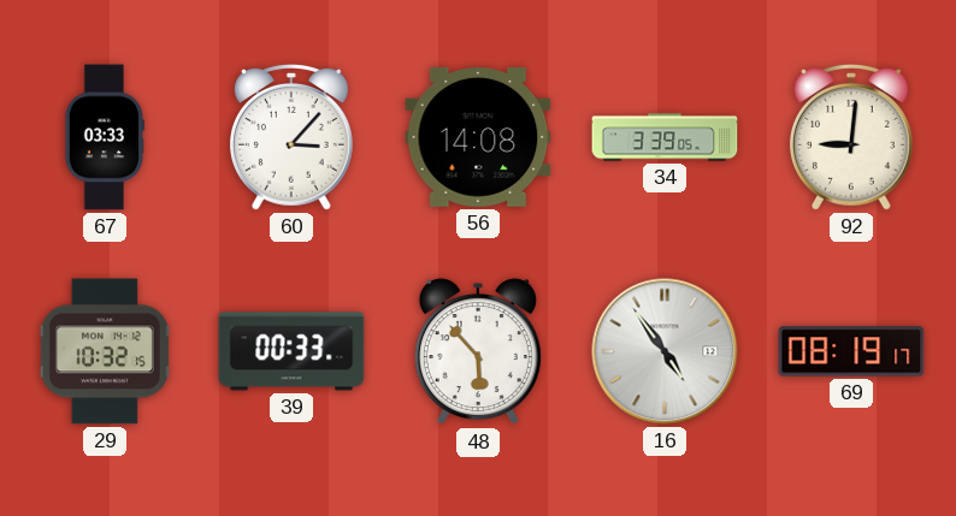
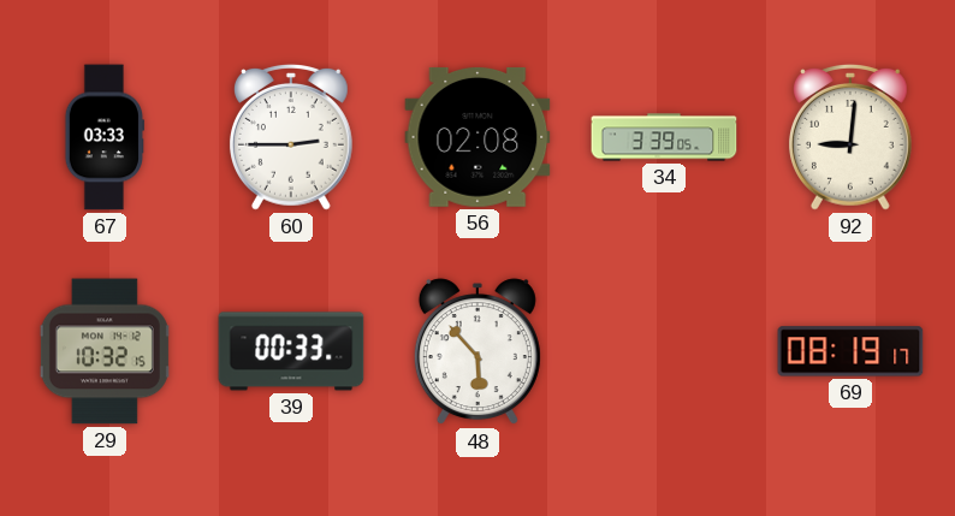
60: 3:07 -> 2:45 (291, 138)
56: 14:08 -> 02:08 (477, 137)
16: 4:54 -> none (665, 351)
